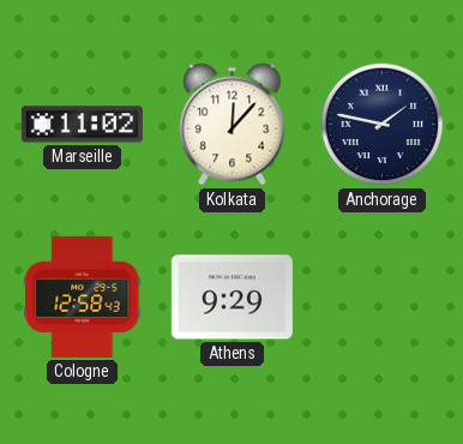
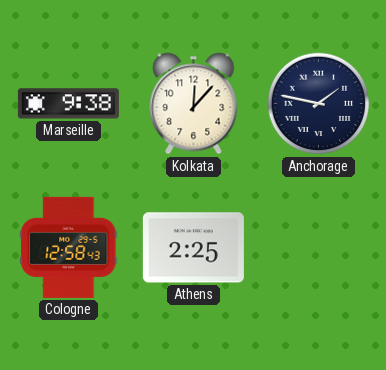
Marseille: 11:02 -> 9:38 (68, 104)
Athens: 9:29 -> 2:25 (193, 248)
